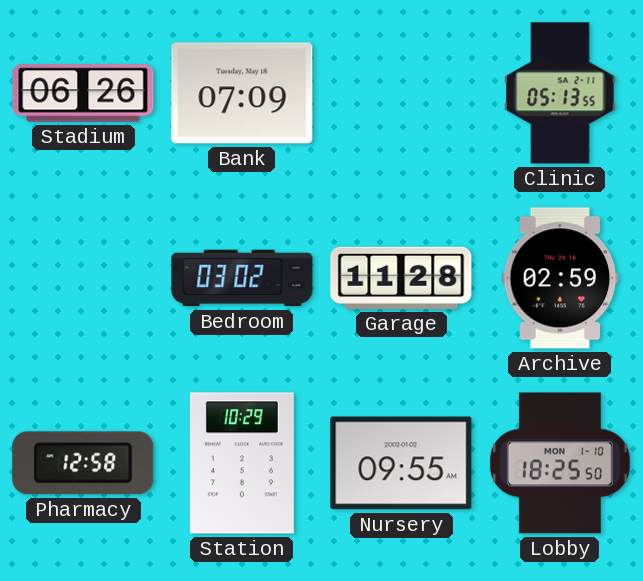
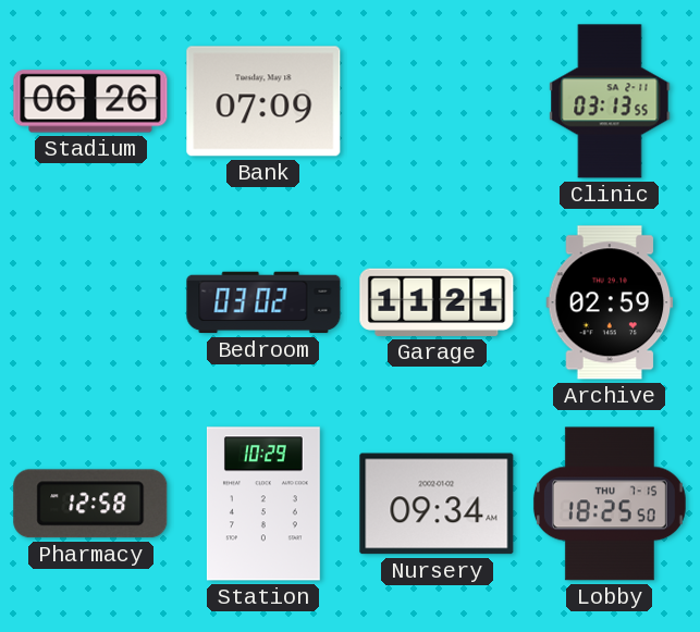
Clinic: 05:13 -> 03:13 (610, 101)
Garage: 11:28 -> 11:21 (437, 302)
Nursery: 09:55 -> 09:34 (437, 504)
Lobby date: MON 1-10 -> THU 7-15 (610, 504)
